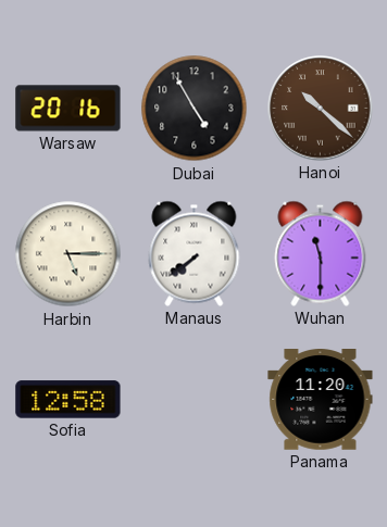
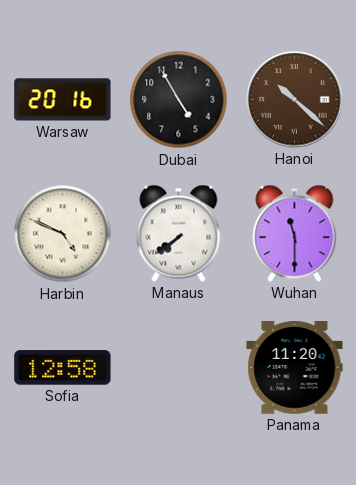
Harbin: 5:15 -> 4:49 (63, 234)
